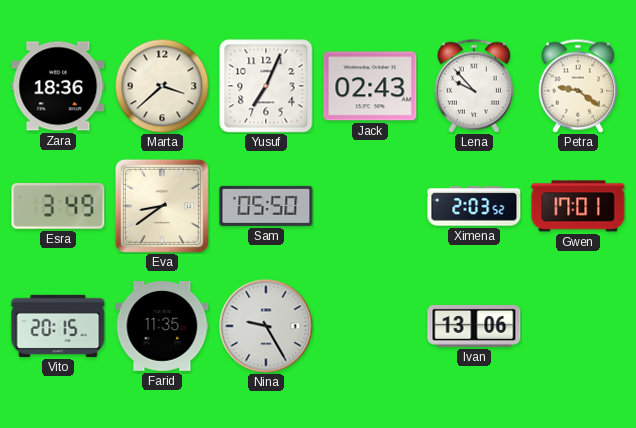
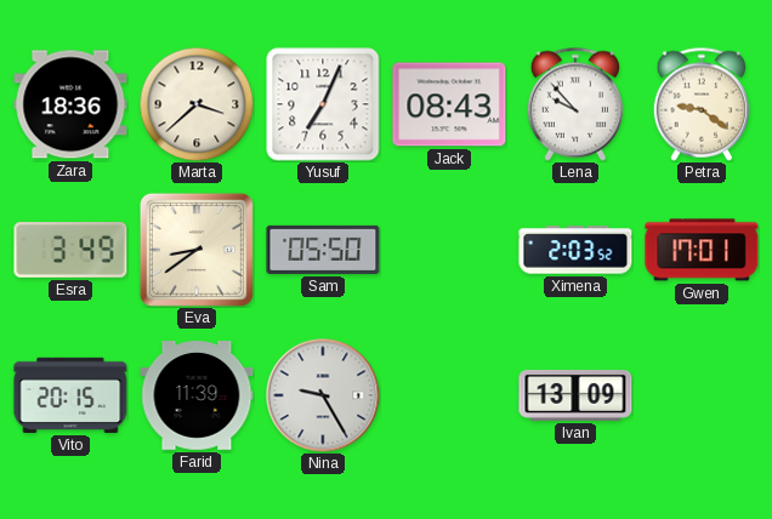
Jack: 02:43 -> 08:43 (449, 104)
Farid: 11:35 -> 11:39 (197, 397)
Ivan: 13:06 -> 13:09 (575, 395)
